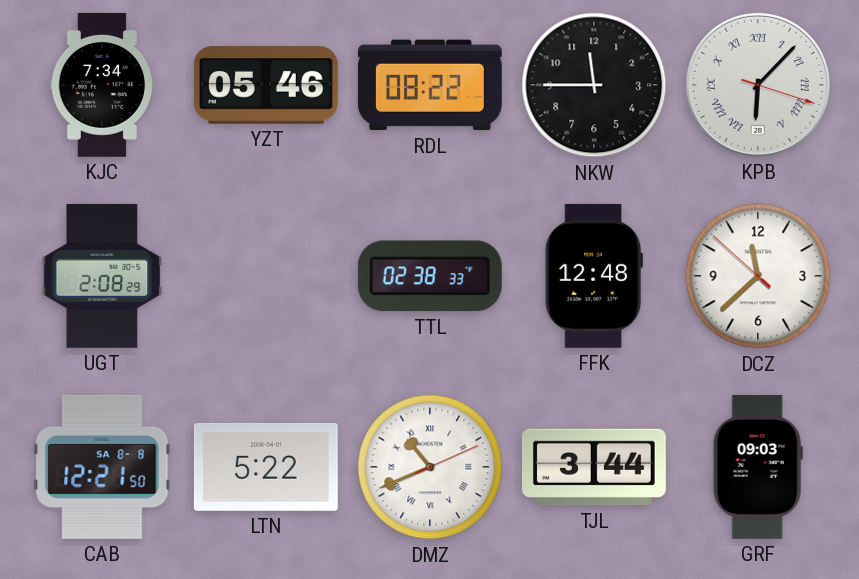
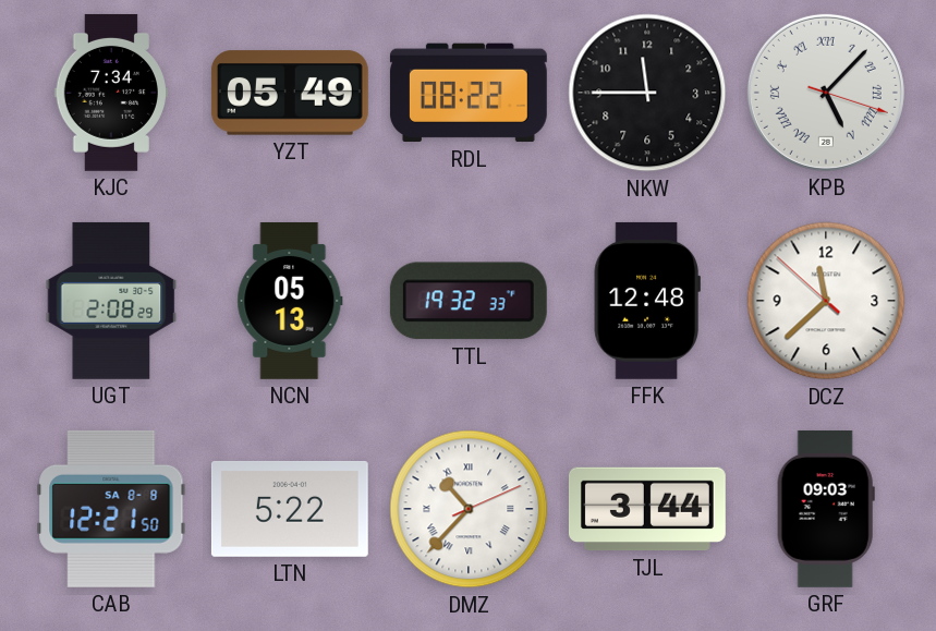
YZT: 05:46 -> 05:49 (290, 93)
KPB: 6:07 -> 5:07 (826, 93)
NCN: none -> 05:13 (290, 301)
TTL: 02:38 -> 19:32 (469, 301)
DMZ: 10:41 -> 10:37 (469, 509)
